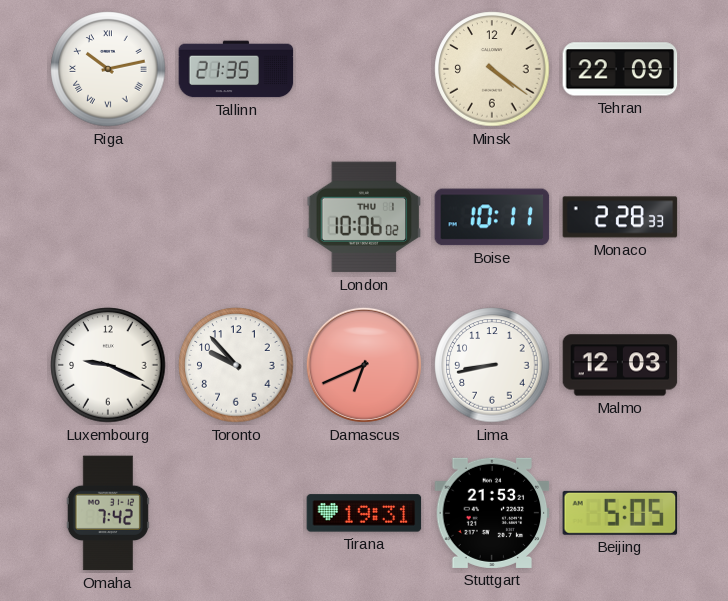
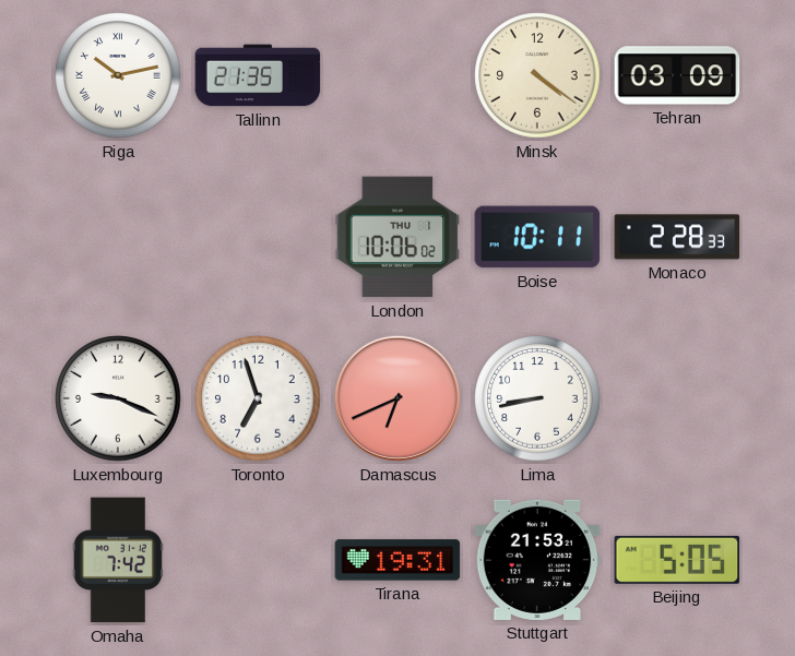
Tehran: 22:09 -> 03:09 (677, 75)
Toronto: 9:53 -> 6:57 (258, 398)
Malmo: 12:03 -> none (620, 365)
